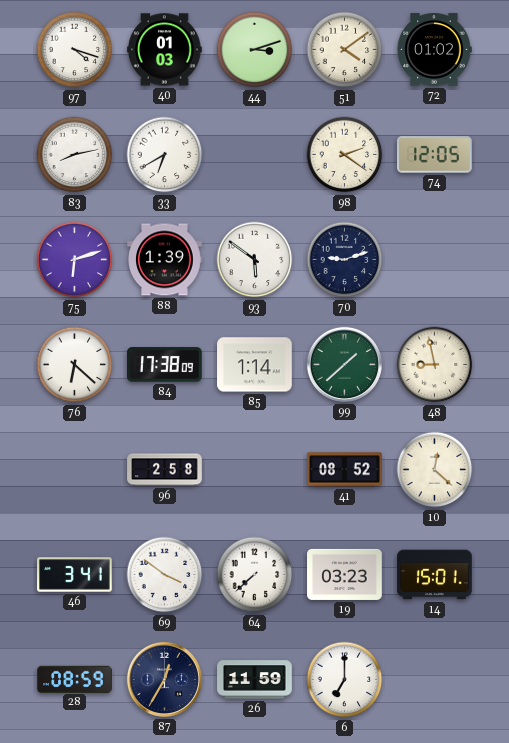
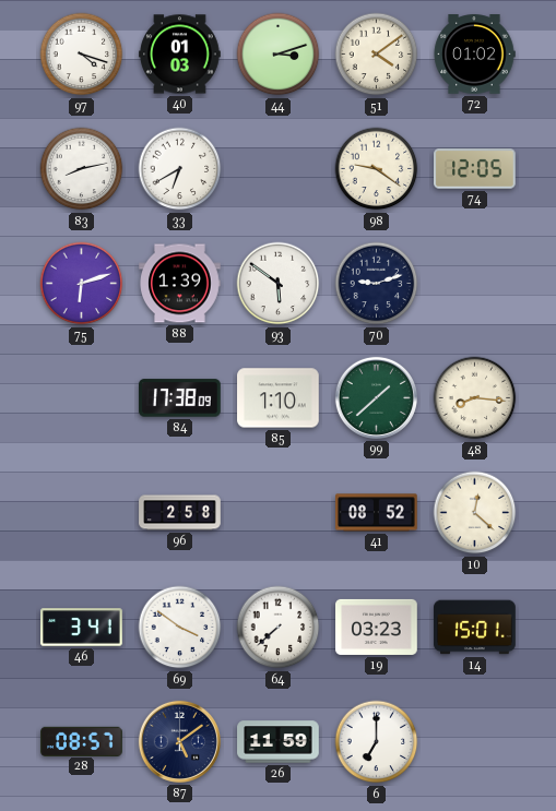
98: 2:21 -> 9:21 (377, 169)
76: 6:22 -> none (75, 365)
85: 1:14 -> 1:10 (279, 398)
48: 8:58 -> 8:16 (475, 398)
28: 08:59 -> 08:57 (82, 741)
87: 12:35 -> 5:09 (179, 741)
